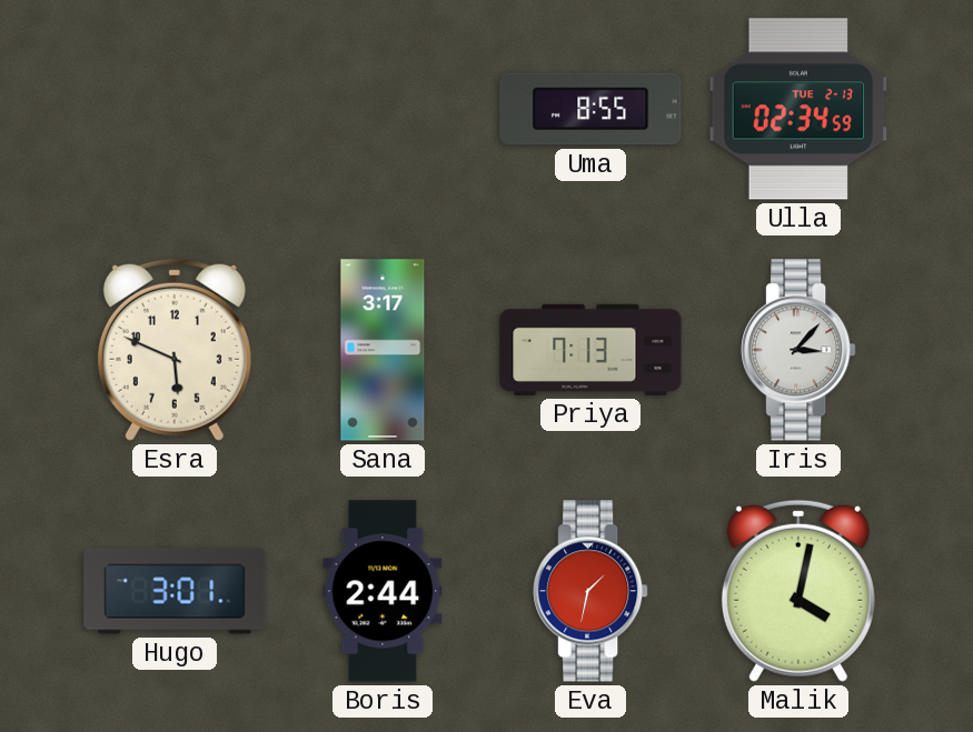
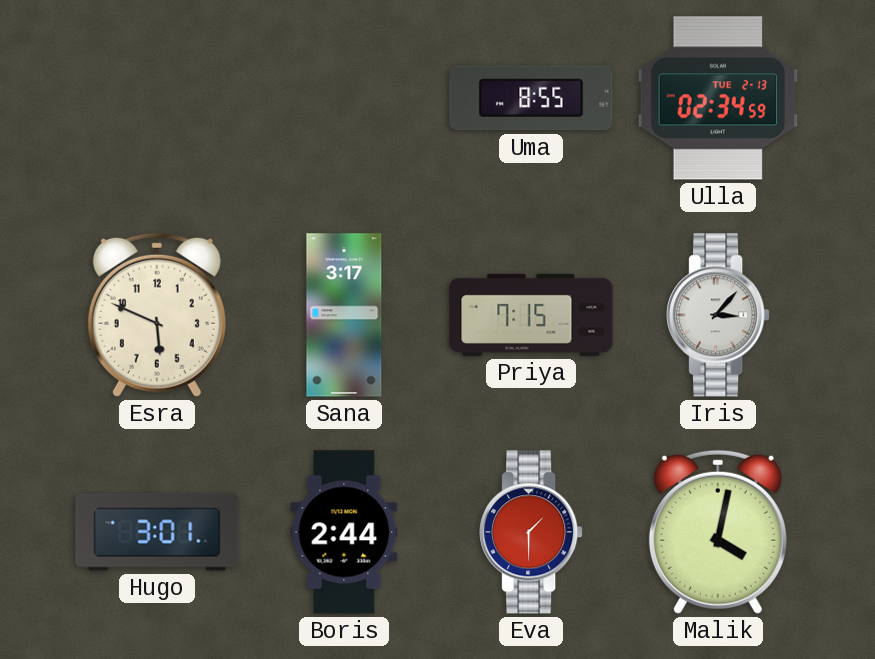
Priya: 7:13 -> 7:15 (531, 315)
Eva: 1:32 -> 1:30 (531, 532)
